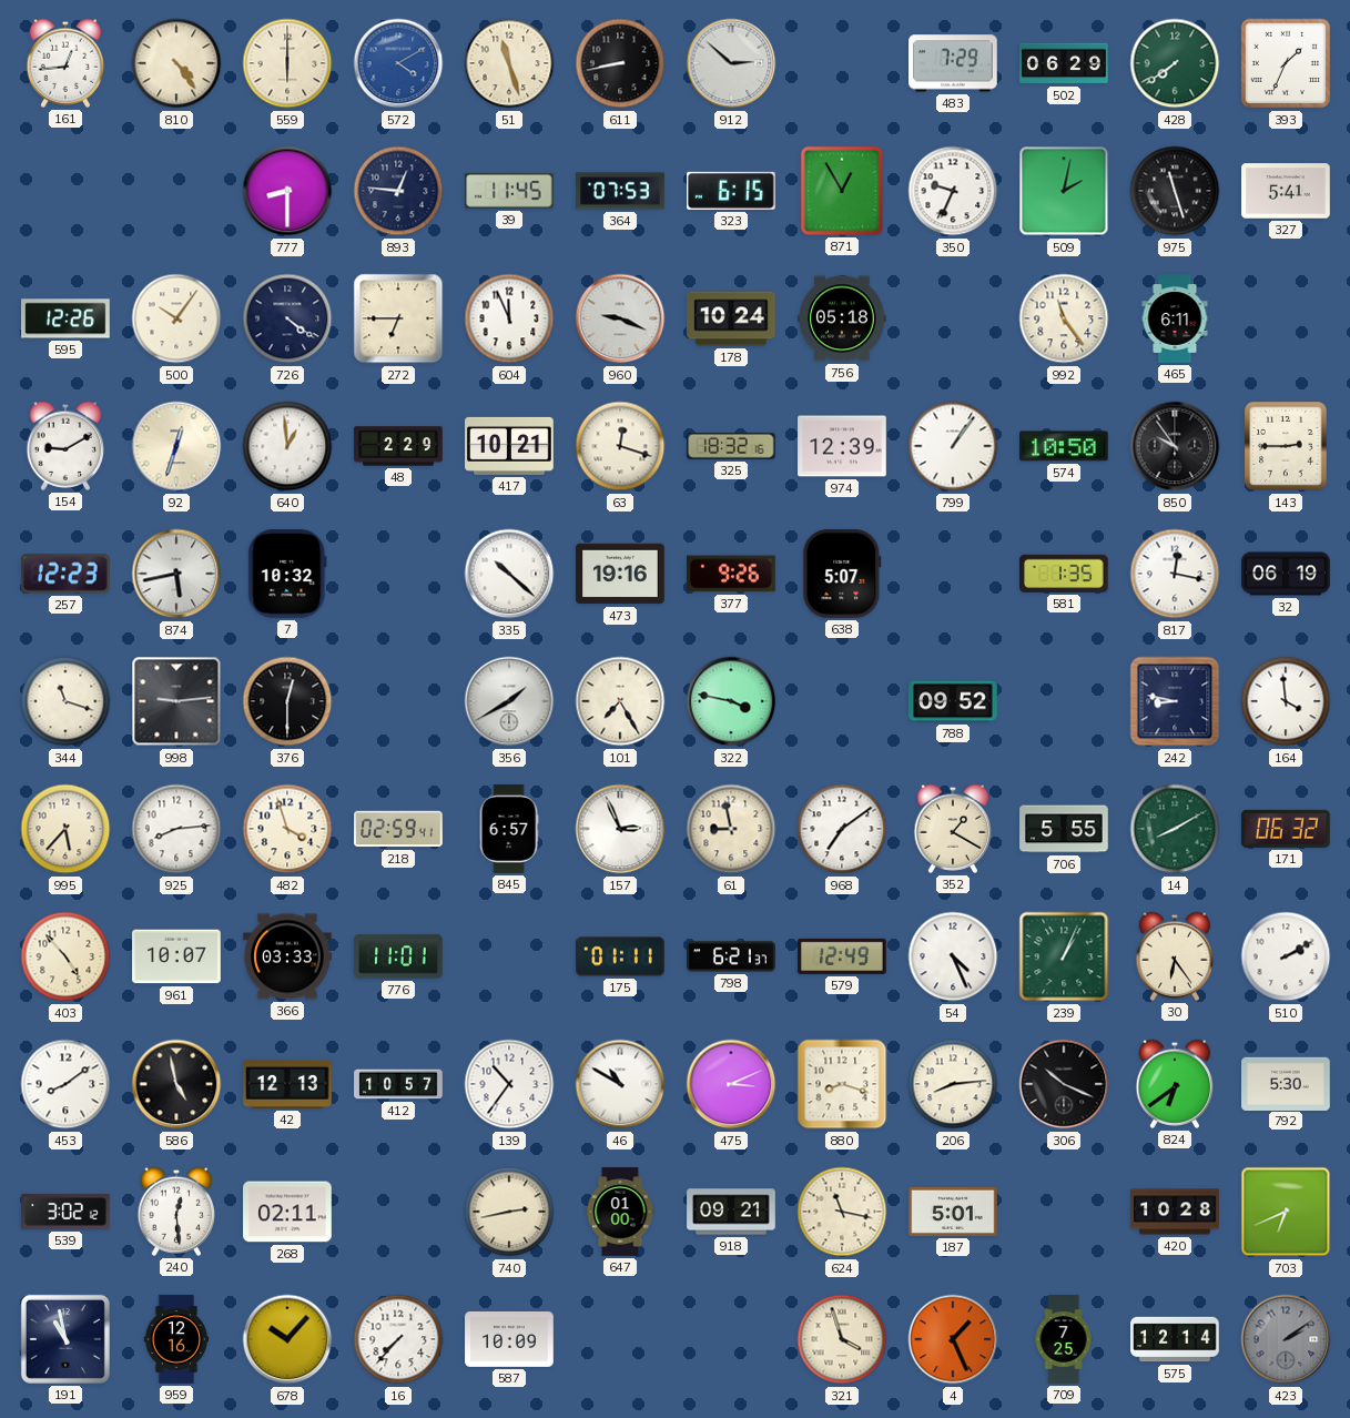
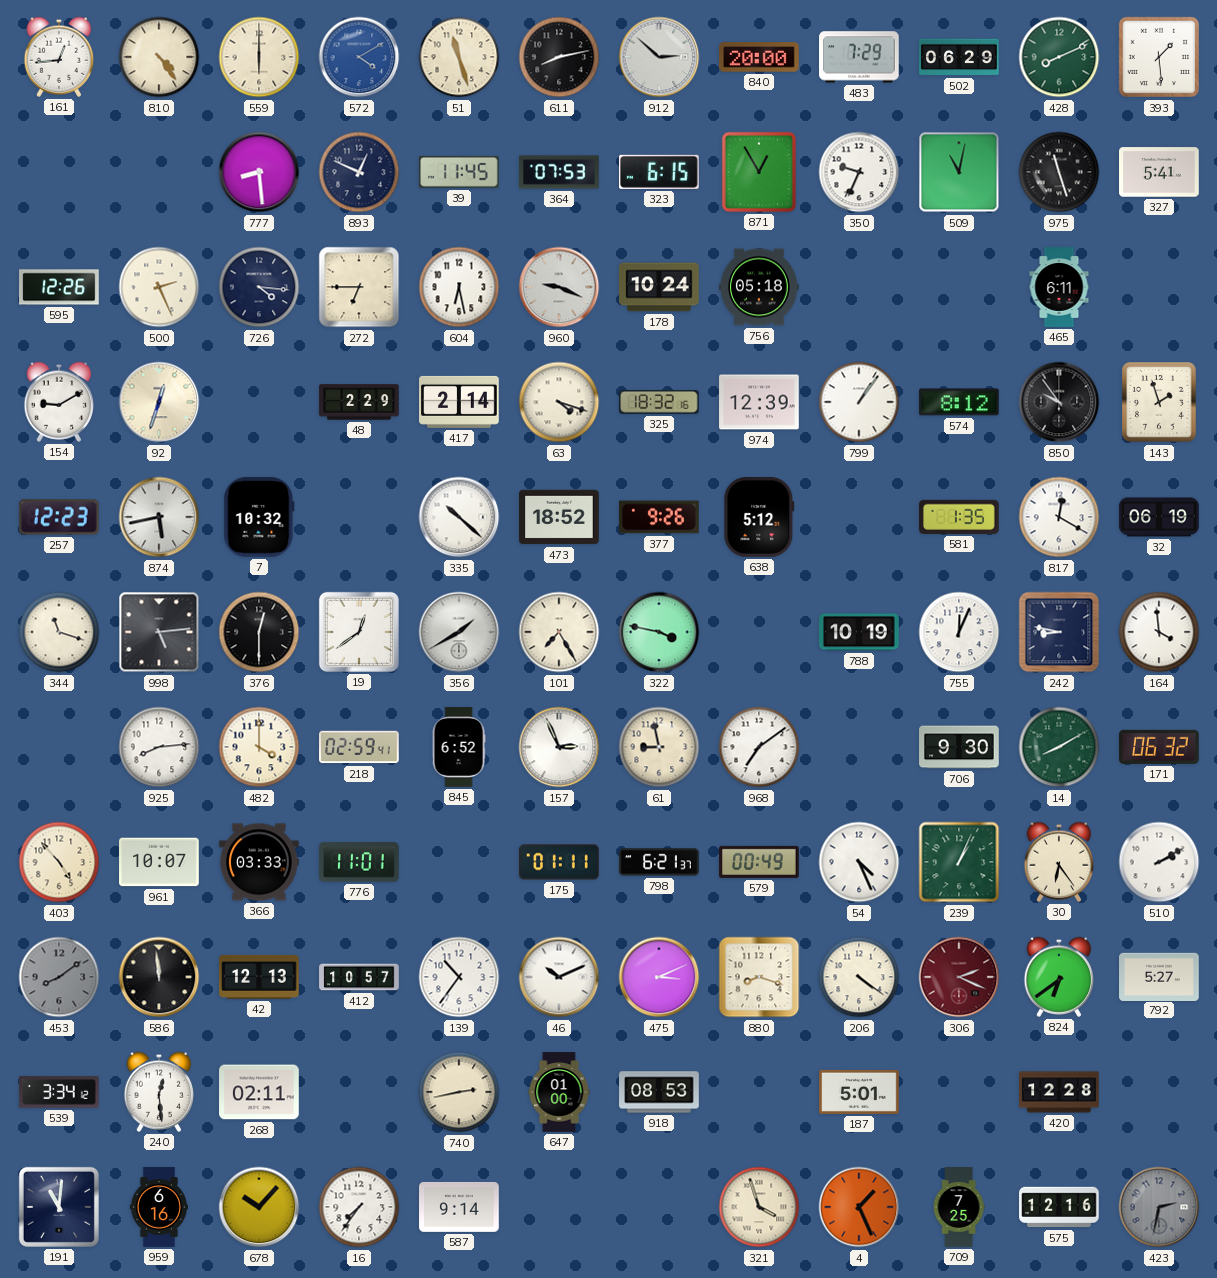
611: 8:43 -> 8:13 (559, 57)
840: none -> 20:00 (759, 57)
428: 7:39 -> 8:11 (1059, 57)
393: 1:34 -> 1:29 (1159, 57)
777: 8:30 -> 8:29 (259, 172)
893: 12:46 -> 12:49 (359, 172)
509: 2:02 -> 11:02 (959, 172)
500: 10:06 -> 2:26 (159, 287)
726: 4:21 -> 4:16 (259, 287)
604: 11:56 -> 6:28 (459, 287)
992: 11:24 -> none (1064, 318)
640: 12:59 -> none (287, 446)
417: 10:21 -> 2:14 (459, 402)
63: 12:18 -> 4:18 (559, 402)
574: 10:50 -> 8:12 (960, 402)
143: 2:45 -> 1:57 (1159, 402)
473: 19:16 -> 18:52 (559, 517)
638: 5:07 -> 5:12 (759, 518)
817: 12:17 -> 12:20 (1059, 517)
998: 9:14 -> 5:14 (159, 632)
19: none -> 12:39 (359, 632)
788: 09:52 -> 10:19 (859, 632)
755: none -> 12:04 (959, 632)
995: 5:37 -> none (65, 829)
482: 3:57 -> 4:00 (259, 747)
845: 6:57 -> 6:52 (459, 747)
352: 1:20 -> none (953, 829)
706: 5:55 -> 9:30 (959, 747)
579: 12:49 -> 00:49 (759, 862)
453 dial: white -> grey (59, 977)
586: 4:58 -> 11:59 (159, 977)
46: 10:50 -> 10:11 (559, 977)
206: 8:14 -> 4:21 (859, 977)
306: 10:19 -> 2:19 (959, 977)
306 dial: black -> burgundy (959, 977)
792: 5:30 -> 5:27 (1159, 976)
539: 3:02 -> 3:34 (59, 1092)
918: 09:21 -> 08:53 (659, 1092)
624: 11:17 -> none (842, 1212)
420: 10:28 -> 12:28 (1059, 1092)
703: 6:41 -> none (1286, 1212)
191: 10:58 -> 11:01 (59, 1207)
959: 12:16 -> 6:16 (159, 1207)
16: 7:37 -> 7:36 (359, 1207)
587: 10:09 -> 9:14 (459, 1207)
575: 12:14 -> 12:16 (1059, 1207)
423: 2:09 -> 2:32 (1159, 1207)
